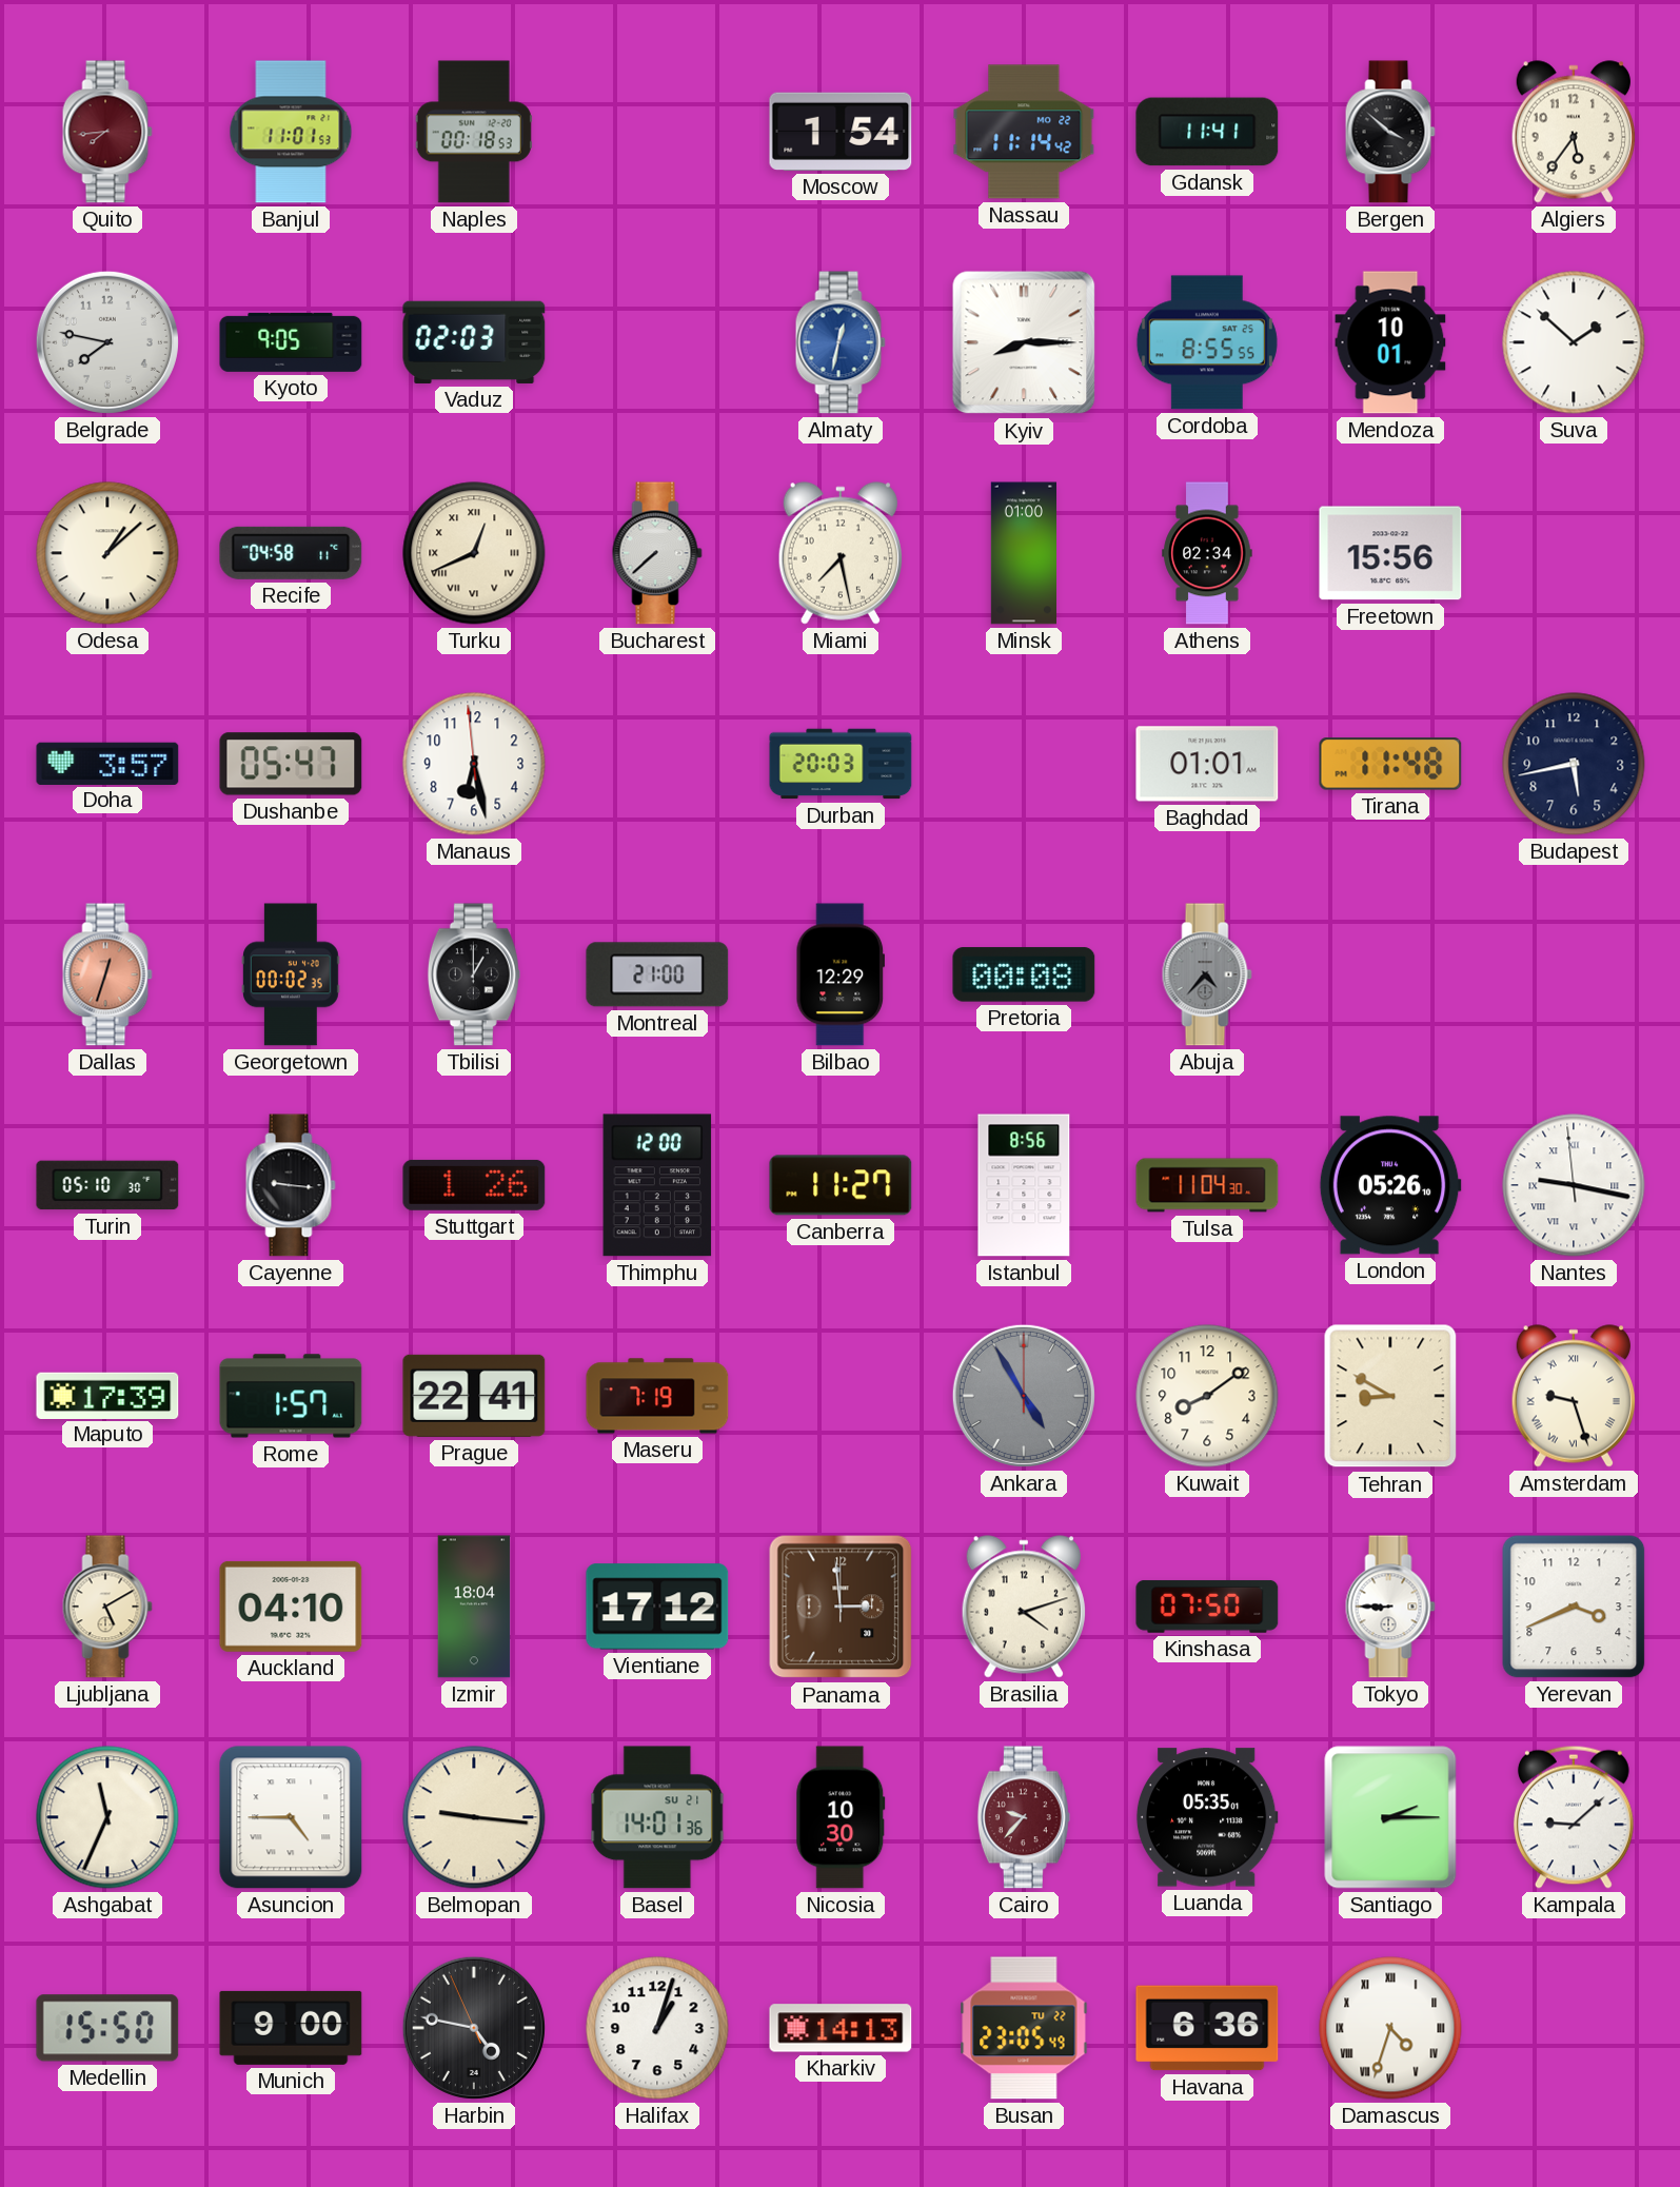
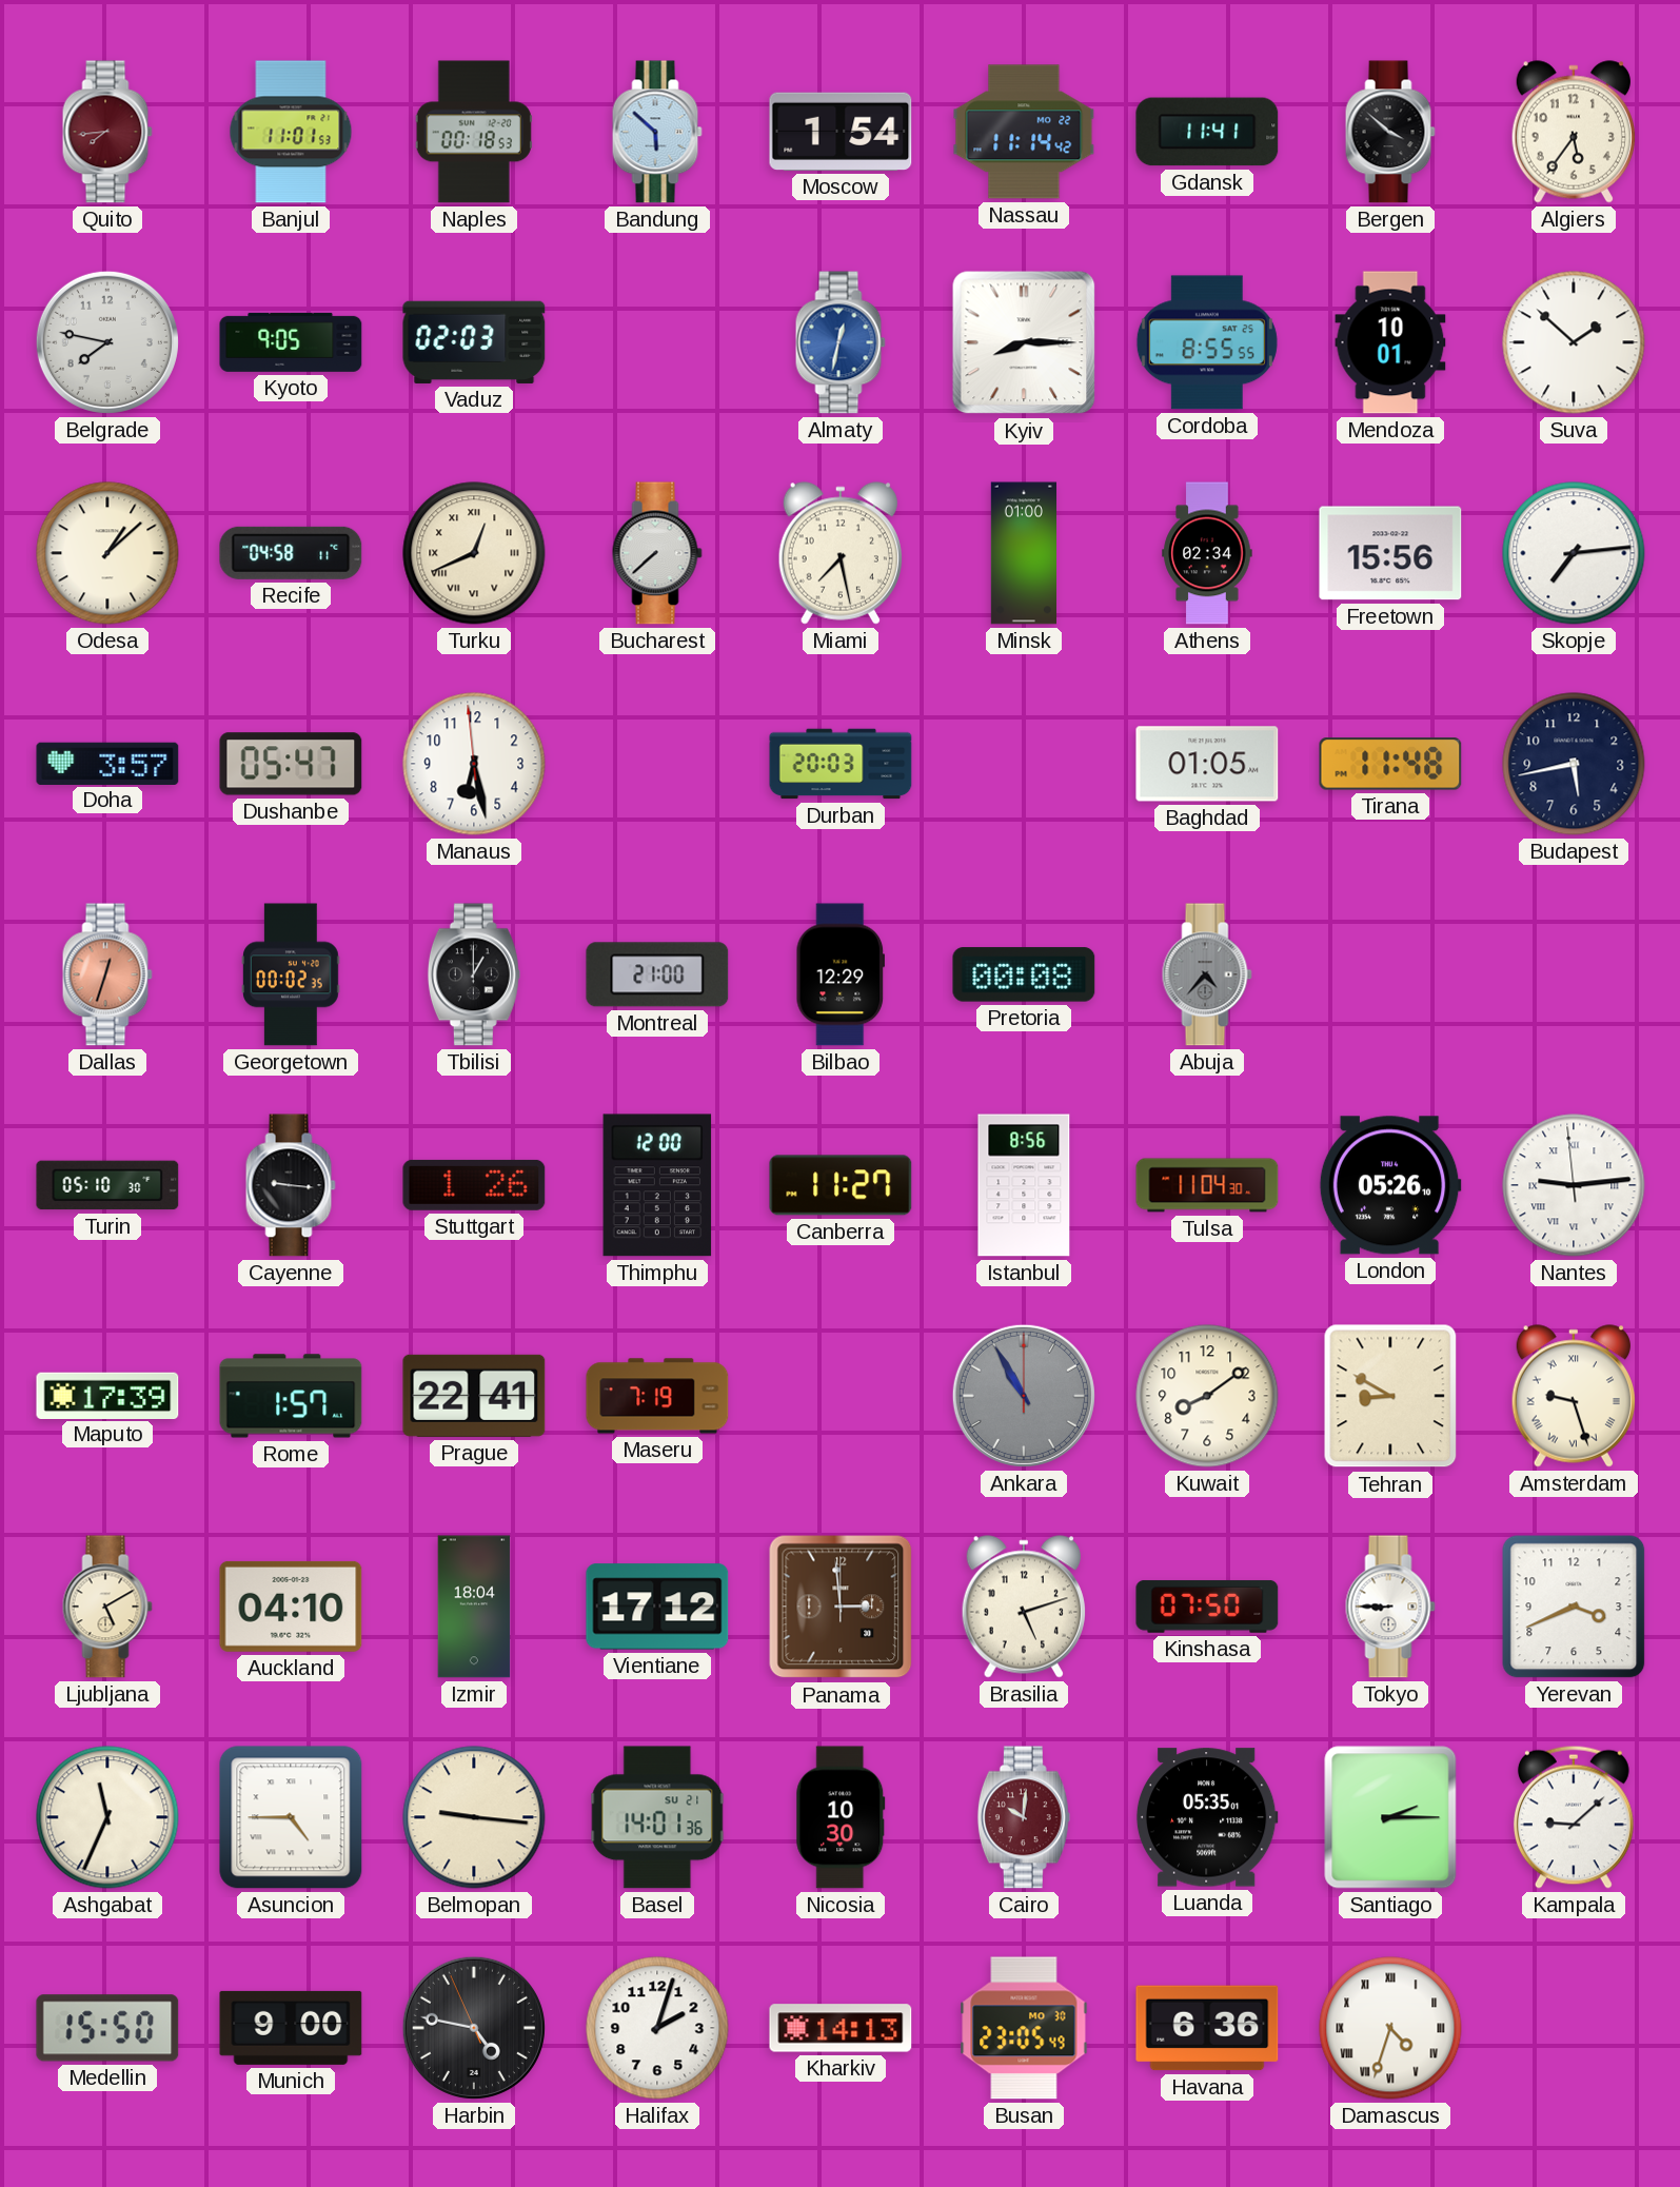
Bandung: none -> 5:52 (657, 132)
Skopje: none -> 7:14 (1574, 553)
Baghdad: 01:01 -> 01:05 (1207, 764)
Nantes: 9:16 -> 9:13 (1574, 1185)
Ankara: 4:55 -> 10:55 (1024, 1396)
Brasilia: 4:12 -> 5:12 (1024, 1607)
Cairo: 9:37 -> 10:01 (1024, 1817)
Halifax: 1:03 -> 2:03 (657, 2028)
Busan date: TU 22 -> MO 30 (1024, 2028)
